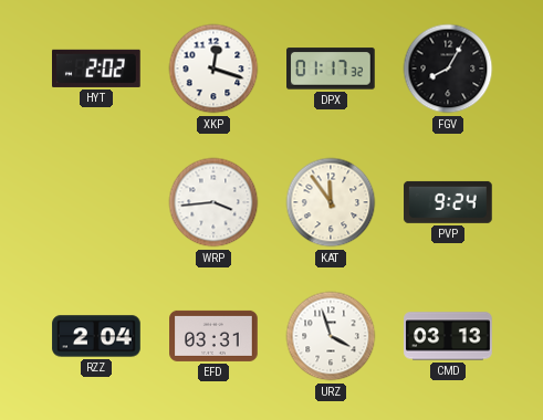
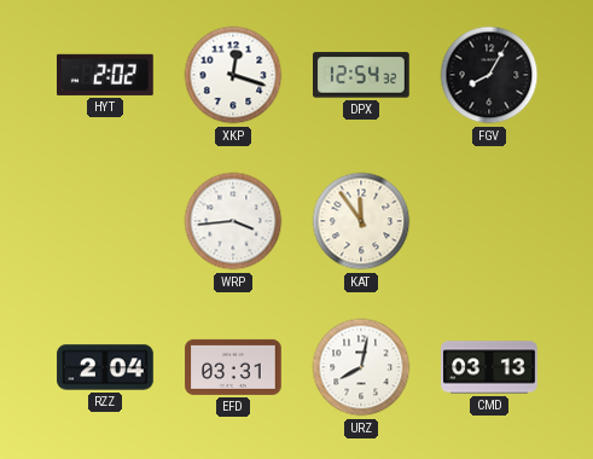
DPX: 01:17 -> 12:54 (362, 75)
PVP: 9:24 -> none (448, 202)
URZ: 3:57 -> 8:02 (361, 367)
